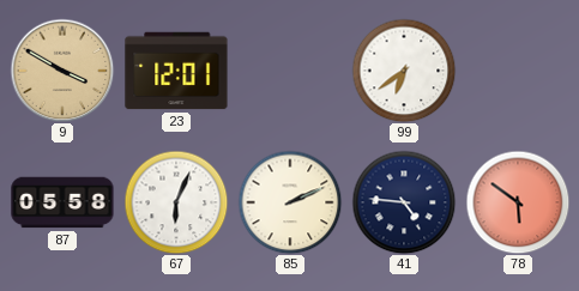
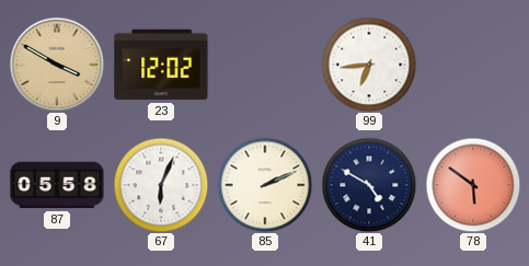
23: 12:01 -> 12:02 (161, 65)
99: 6:39 -> 6:44 (369, 65)
41: 4:46 -> 4:50 (369, 185)
